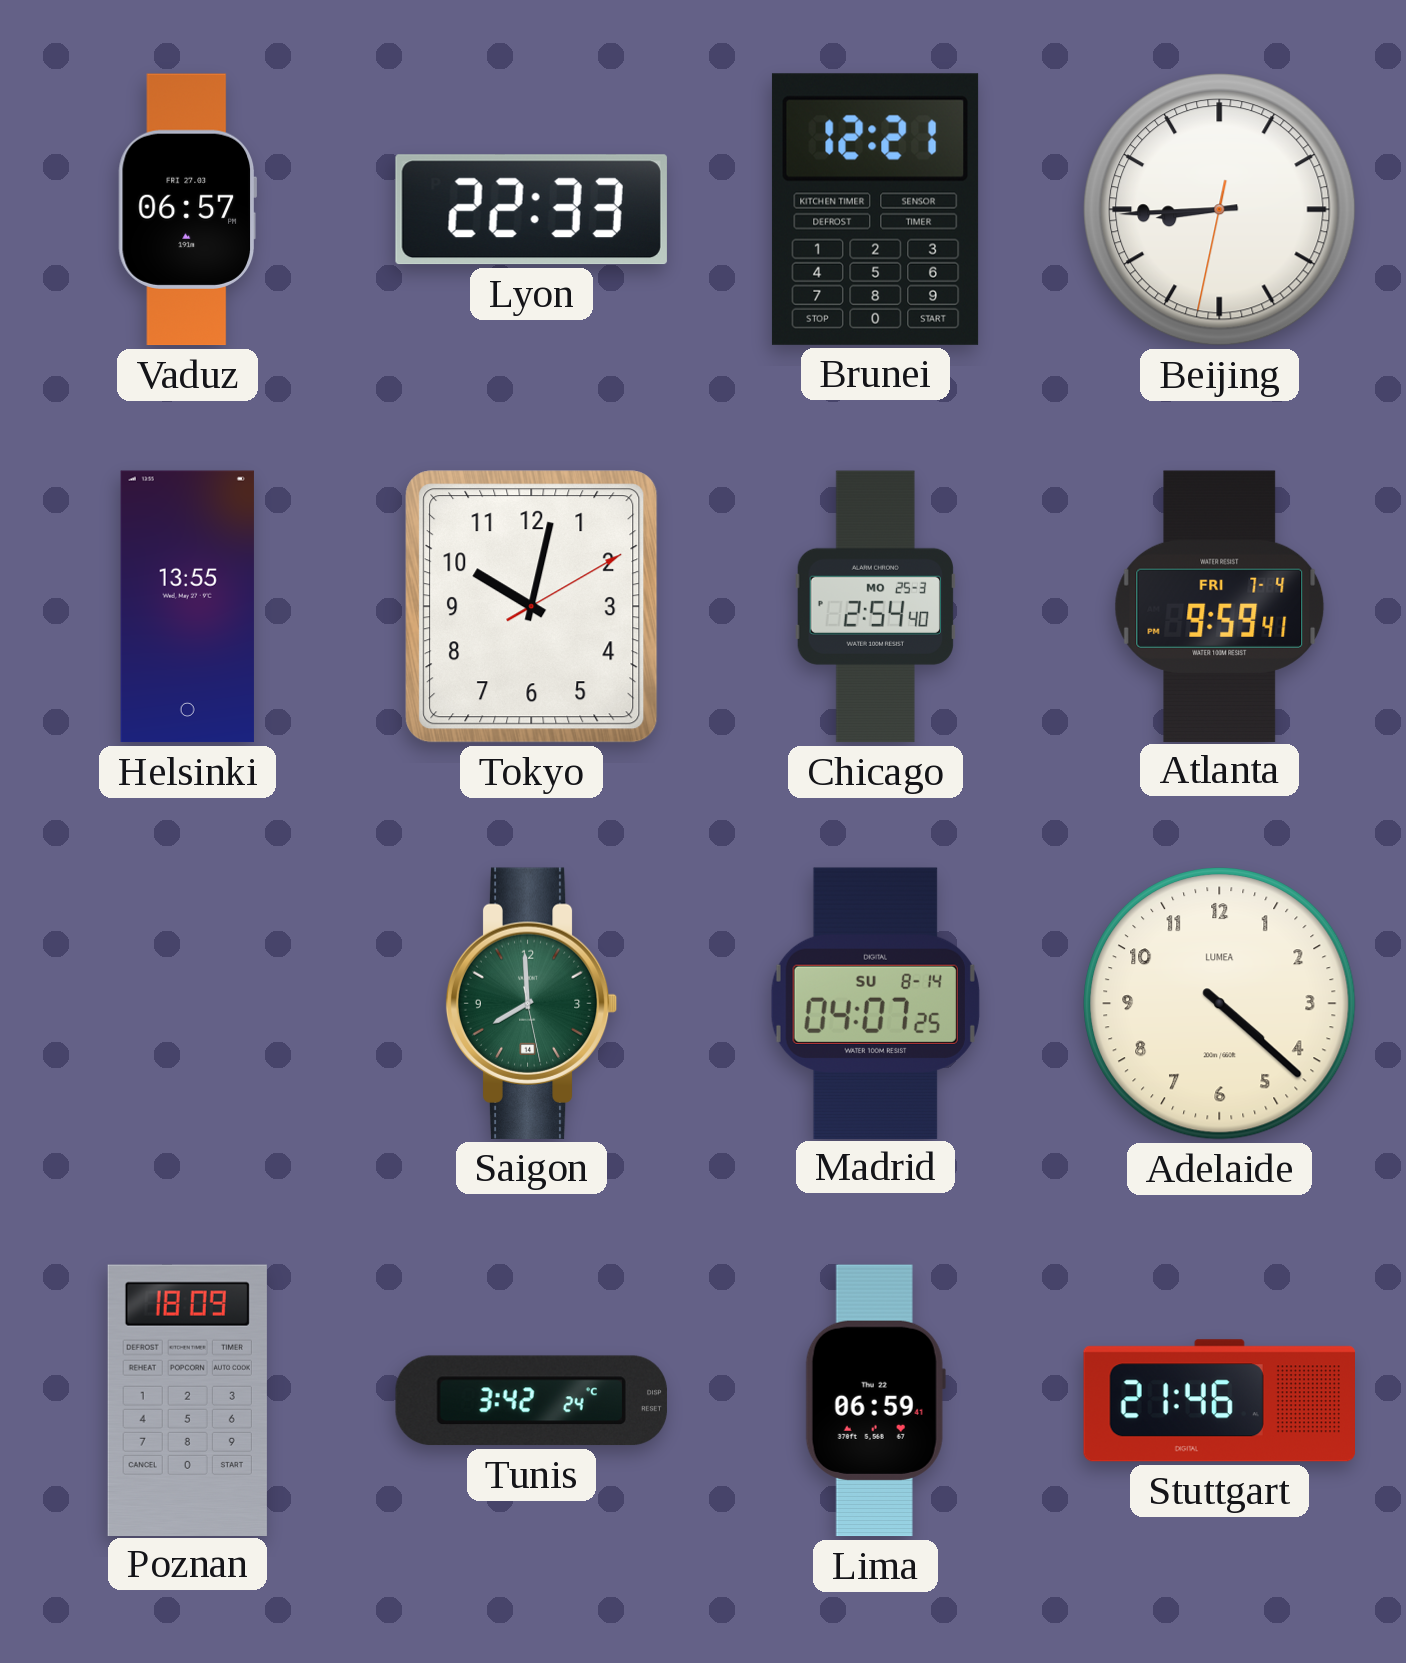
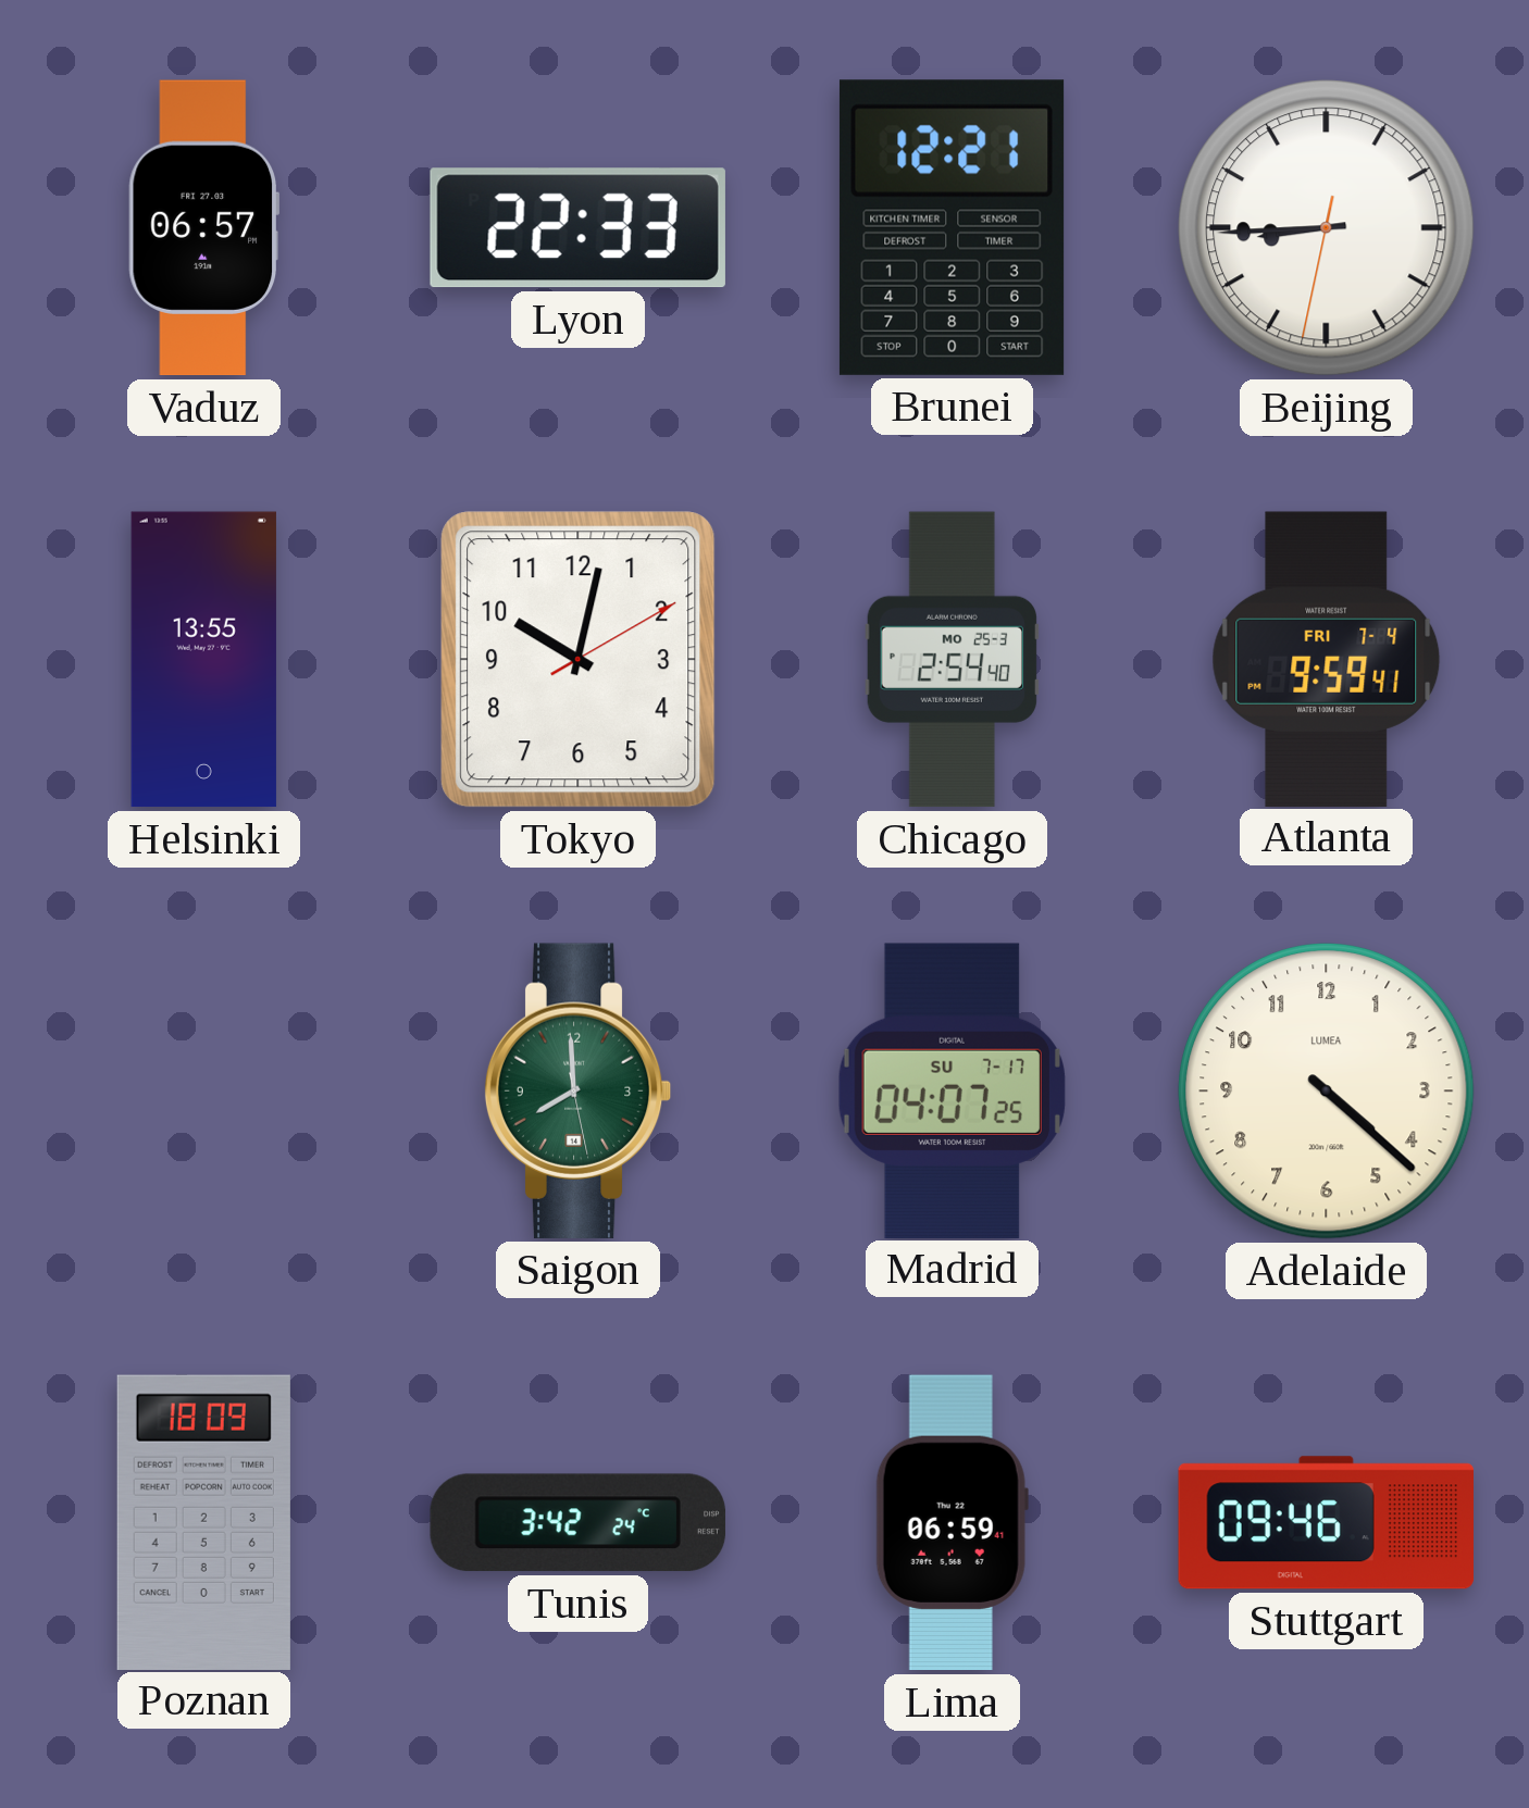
Madrid date: SU 8-14 -> SU 7-17 (952, 1090)
Stuttgart: 21:46 -> 09:46 (1326, 1523)
